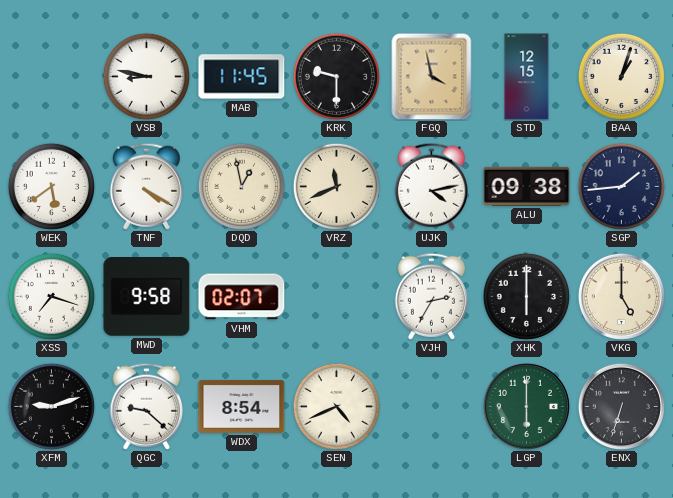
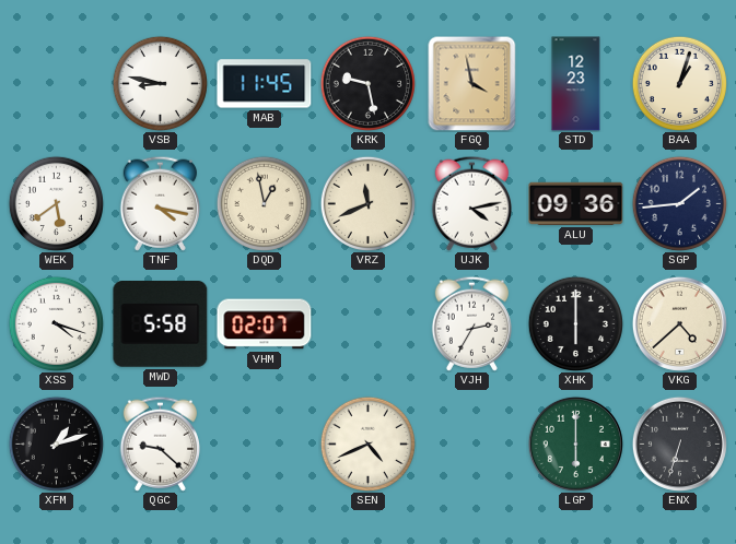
KRK: 9:30 -> 9:28 (367, 83)
STD: 12:15 -> 12:23 (576, 84)
TNF: 4:20 -> 4:17 (160, 203)
ALU: 09:38 -> 09:36 (576, 203)
XSS: 7:18 -> 4:18 (56, 323)
MWD: 9:58 -> 5:58 (161, 324)
VKG: 5:00 -> 4:38 (679, 323)
XFM: 9:12 -> 1:12 (56, 444)
WDX: 8:54 -> none (242, 406)
